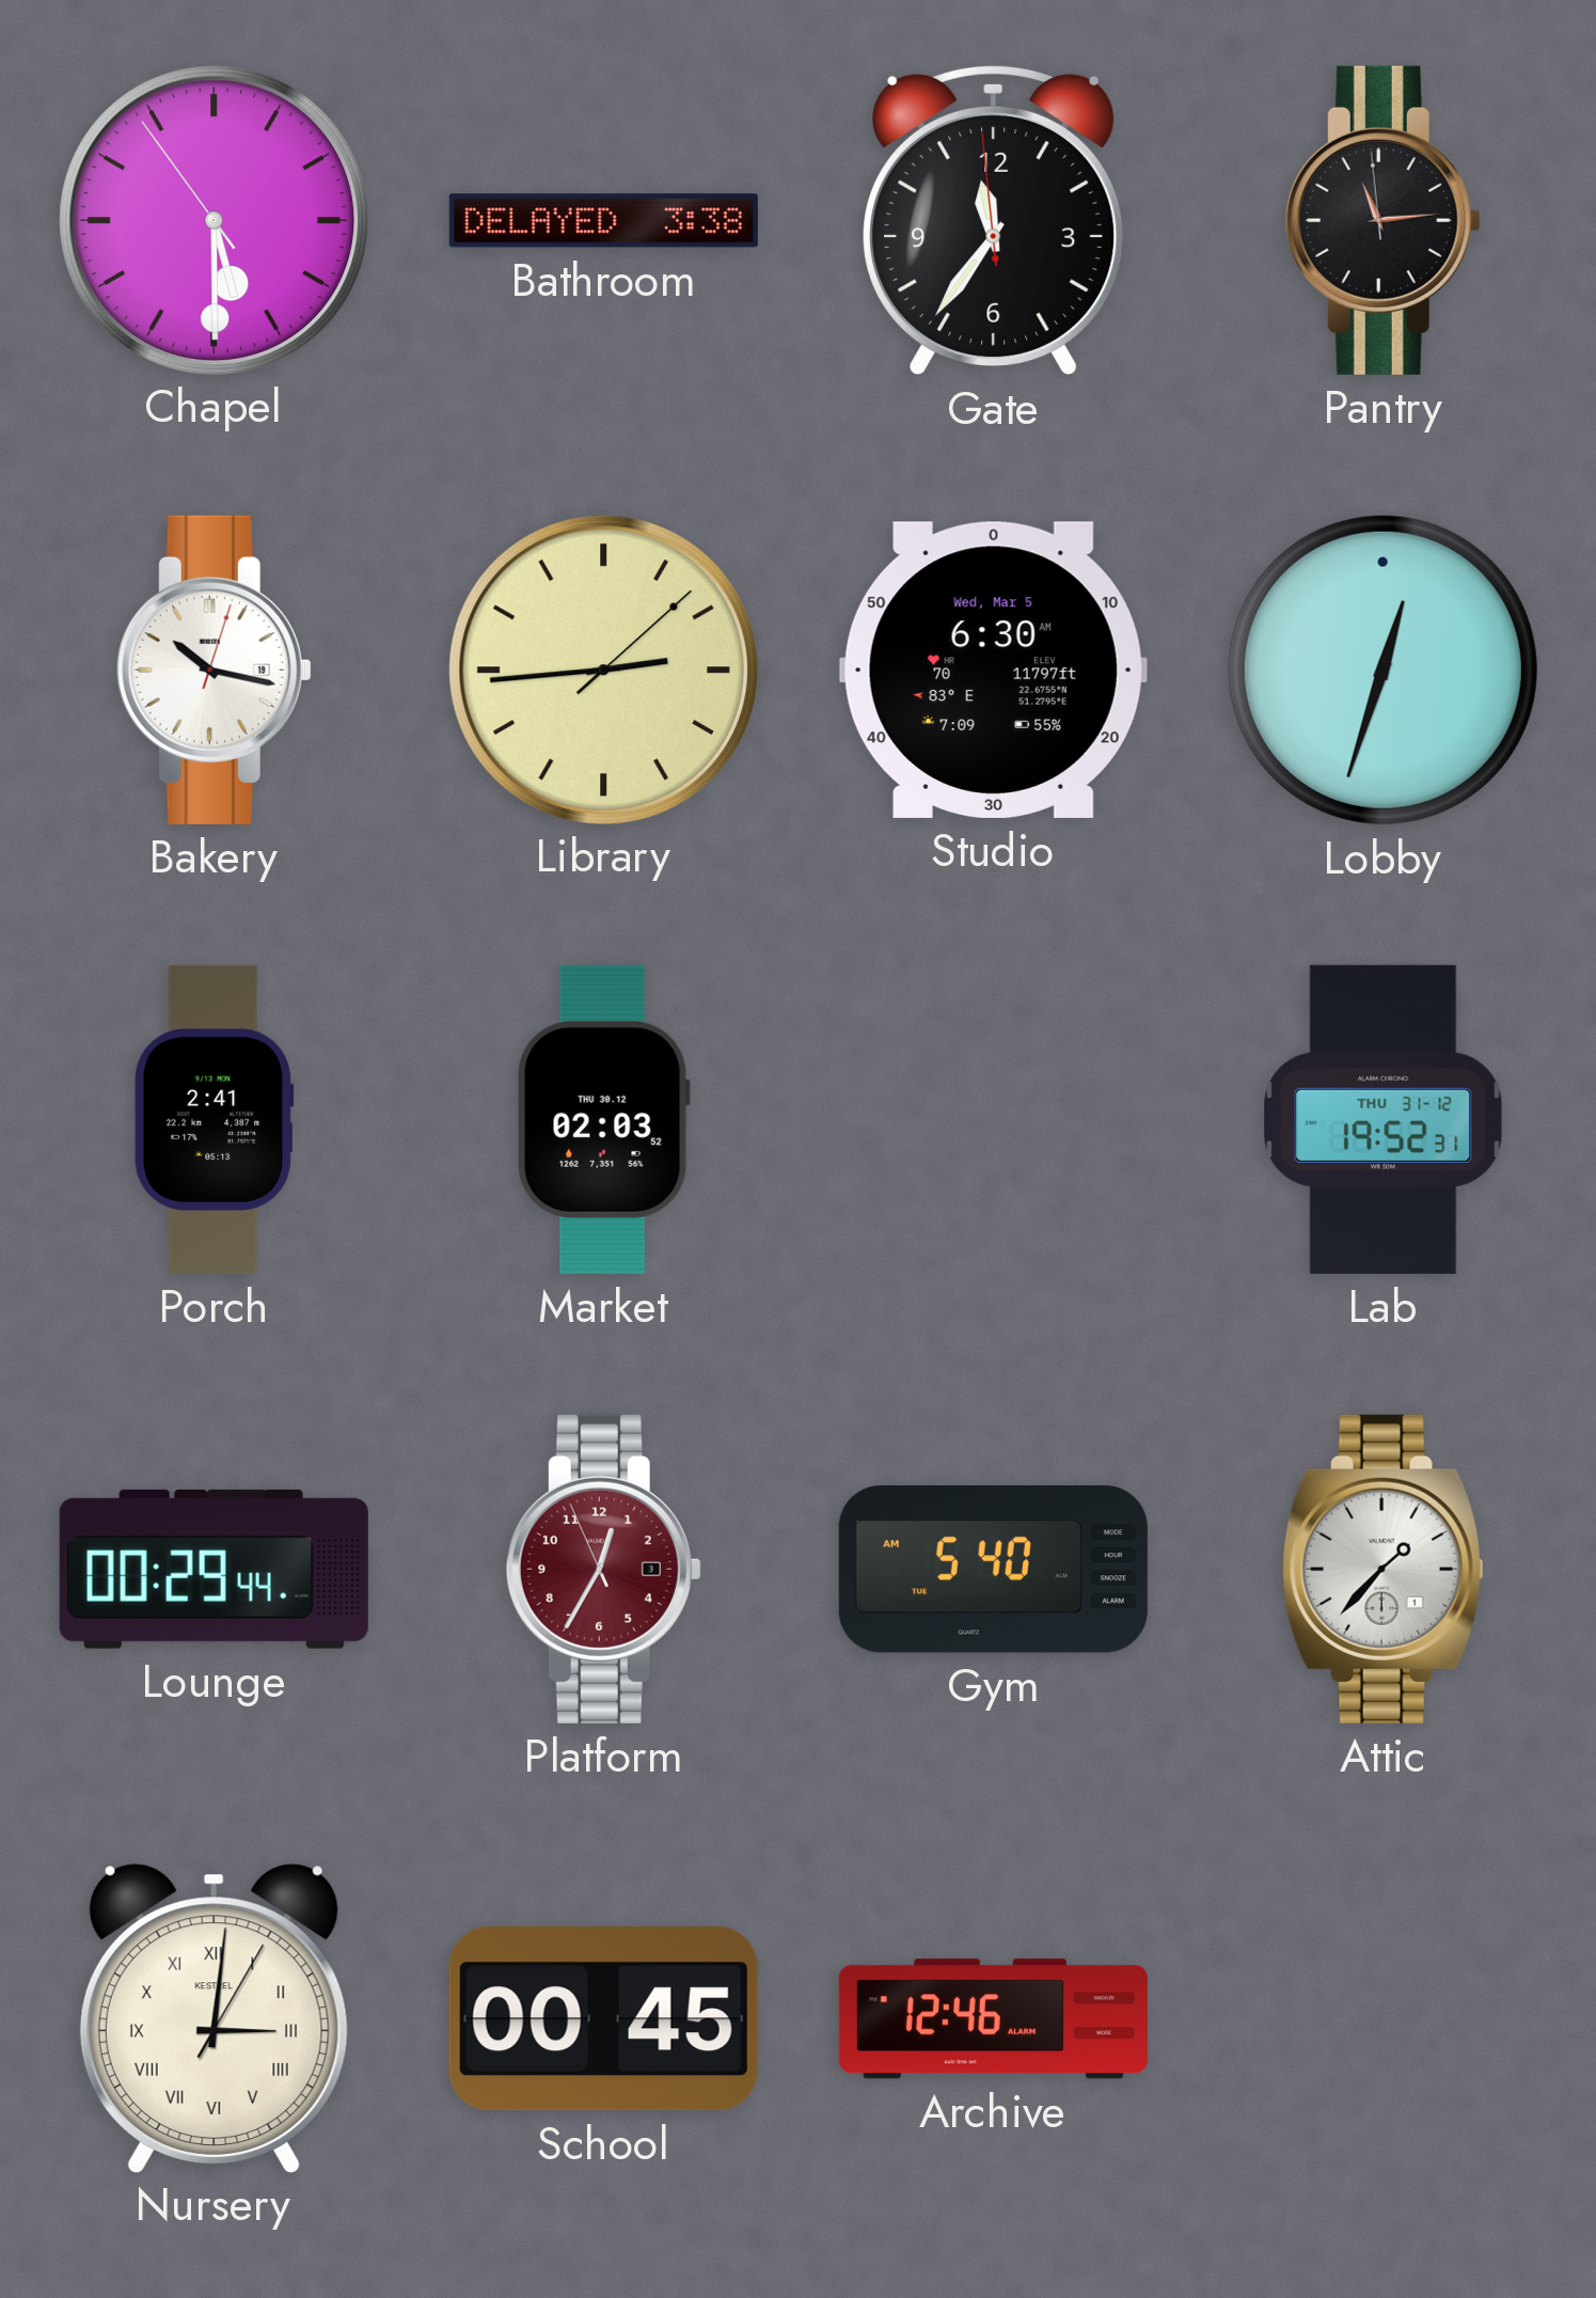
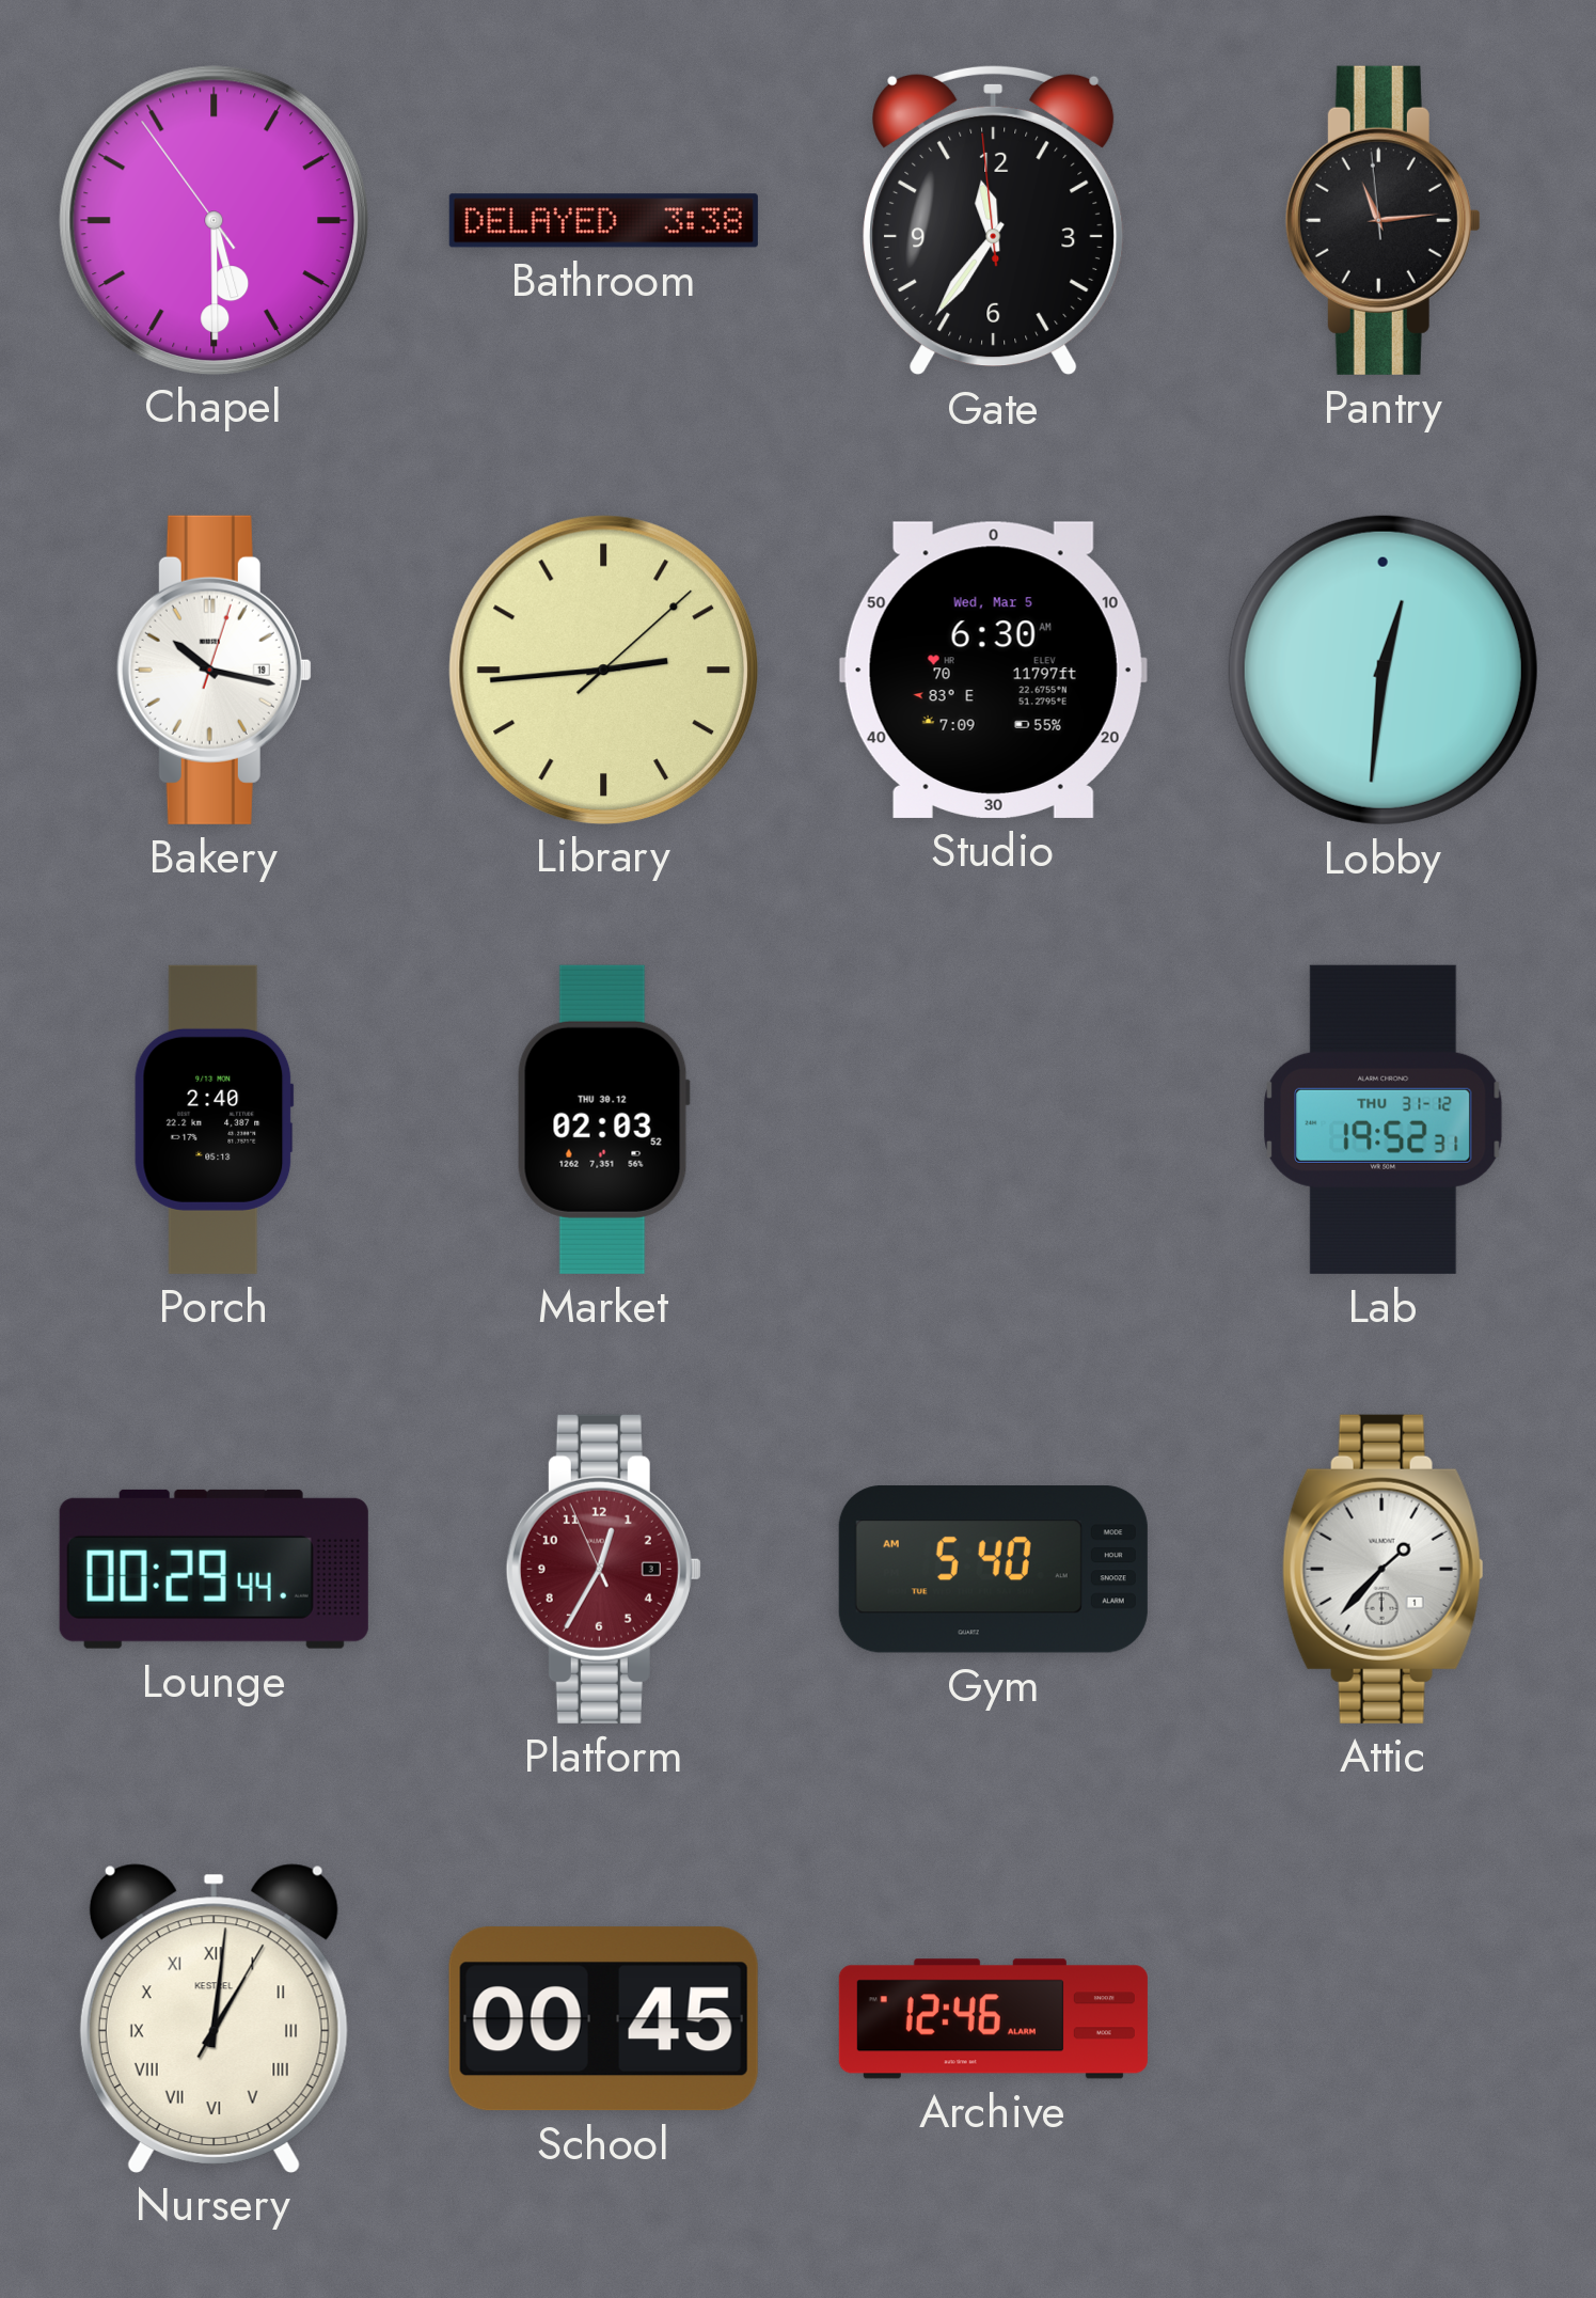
Lobby: 12:33 -> 12:31 (1382, 670)
Porch: 2:41 -> 2:40 (215, 1119)
Nursery: 3:01 -> 1:01 (214, 2018)
